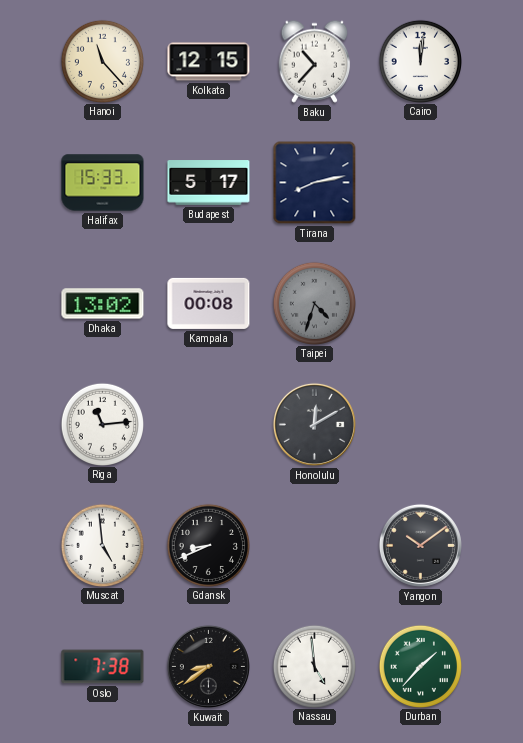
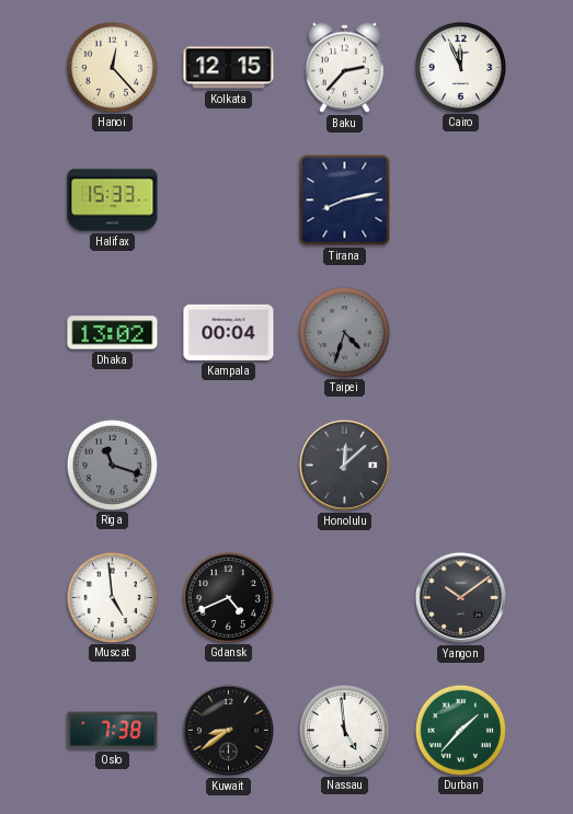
Hanoi: 11:23 -> 12:23 (112, 67)
Baku: 10:37 -> 2:37 (345, 67)
Cairo: 12:01 -> 11:56 (460, 67)
Budapest: 5:17 -> none (209, 183)
Kampala: 00:08 -> 00:04 (229, 332)
Riga: 11:14 -> 11:18 (112, 465)
Riga dial: white -> grey (112, 465)
Honolulu: 12:10 -> 12:08 (344, 465)
Gdansk: 8:41 -> 4:41 (228, 597)
